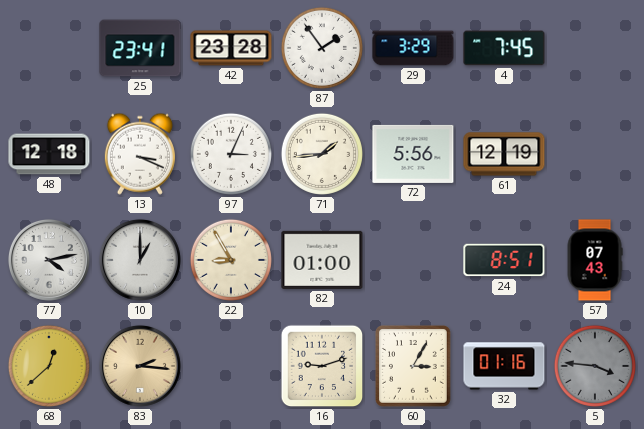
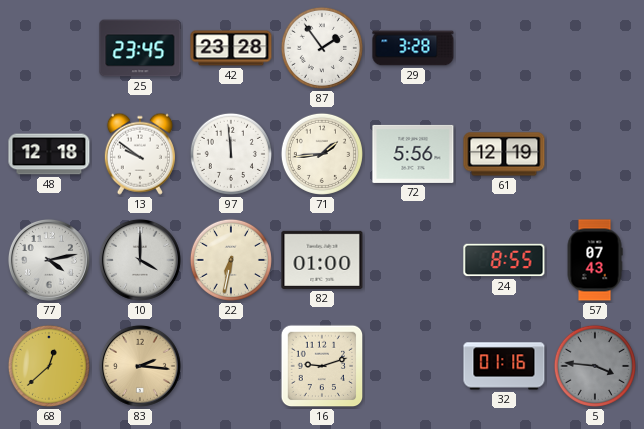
25: 23:41 -> 23:45 (140, 48)
29: 3:29 -> 3:28 (413, 48)
4: 7:45 -> none (504, 48)
13: 3:19 -> 9:51 (140, 154)
97: 3:04 -> 11:59 (231, 154)
10: 1:00 -> 4:00 (140, 260)
22: 8:55 -> 6:32 (231, 260)
24: 8:51 -> 8:55 (504, 260)
60: 3:05 -> none (414, 367)
